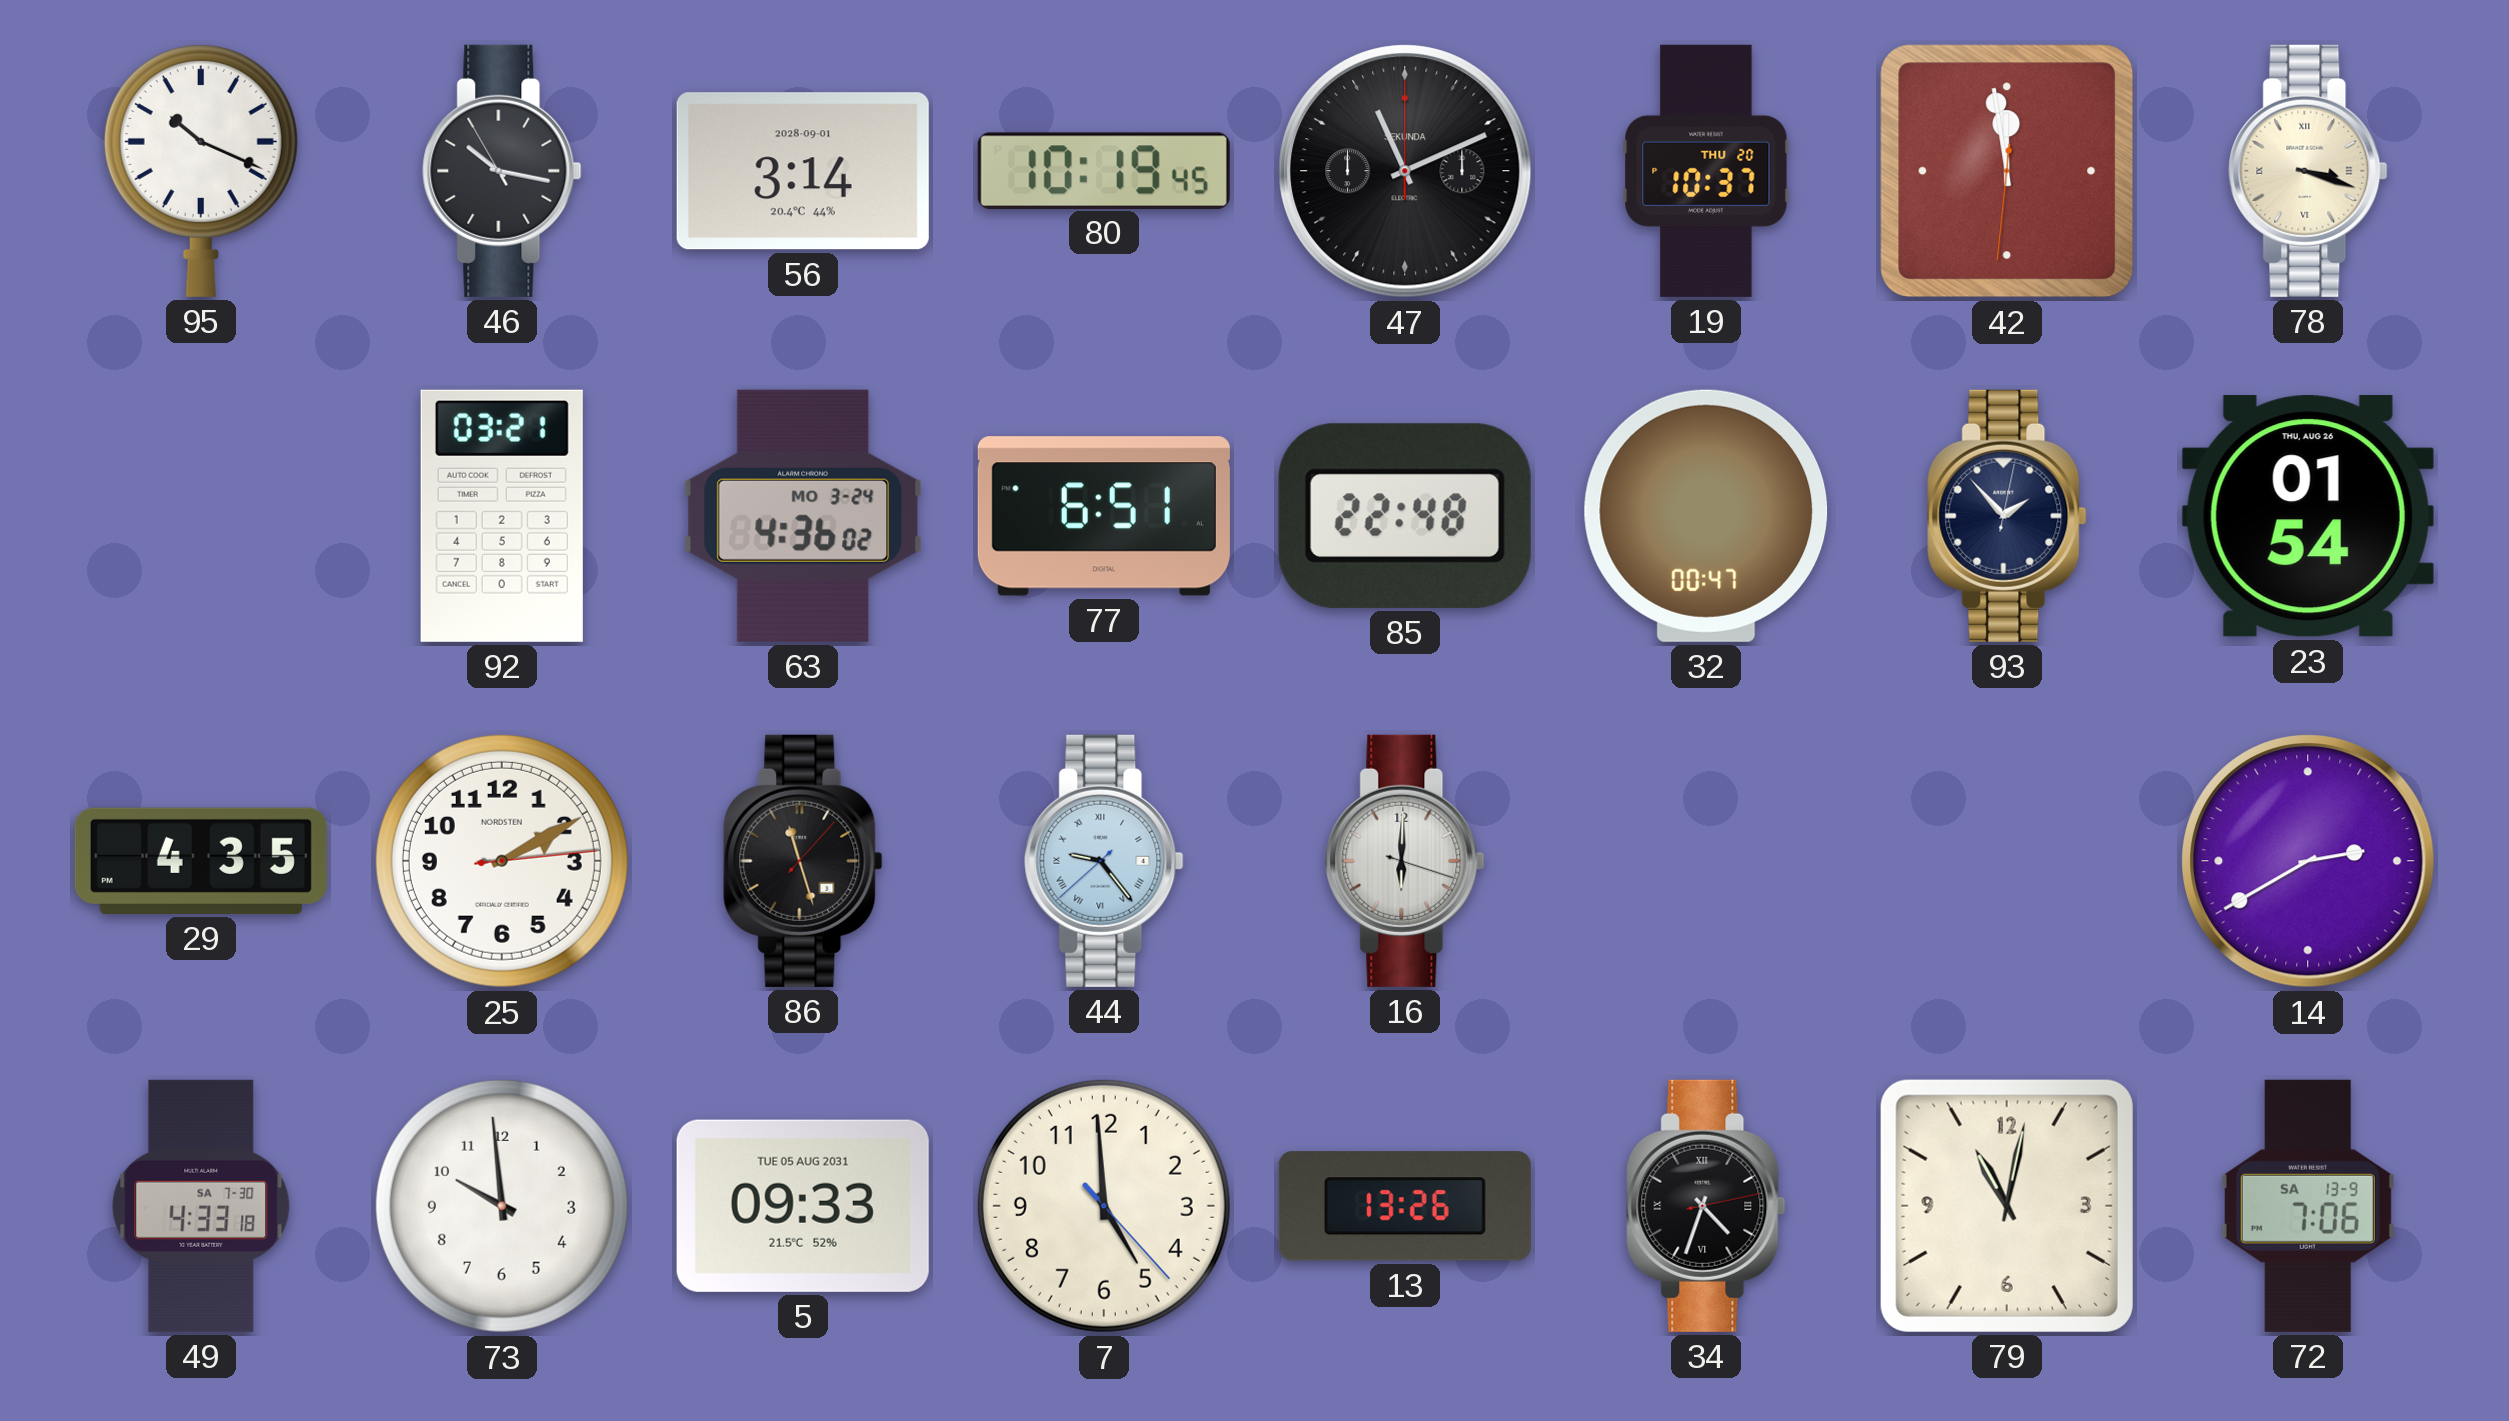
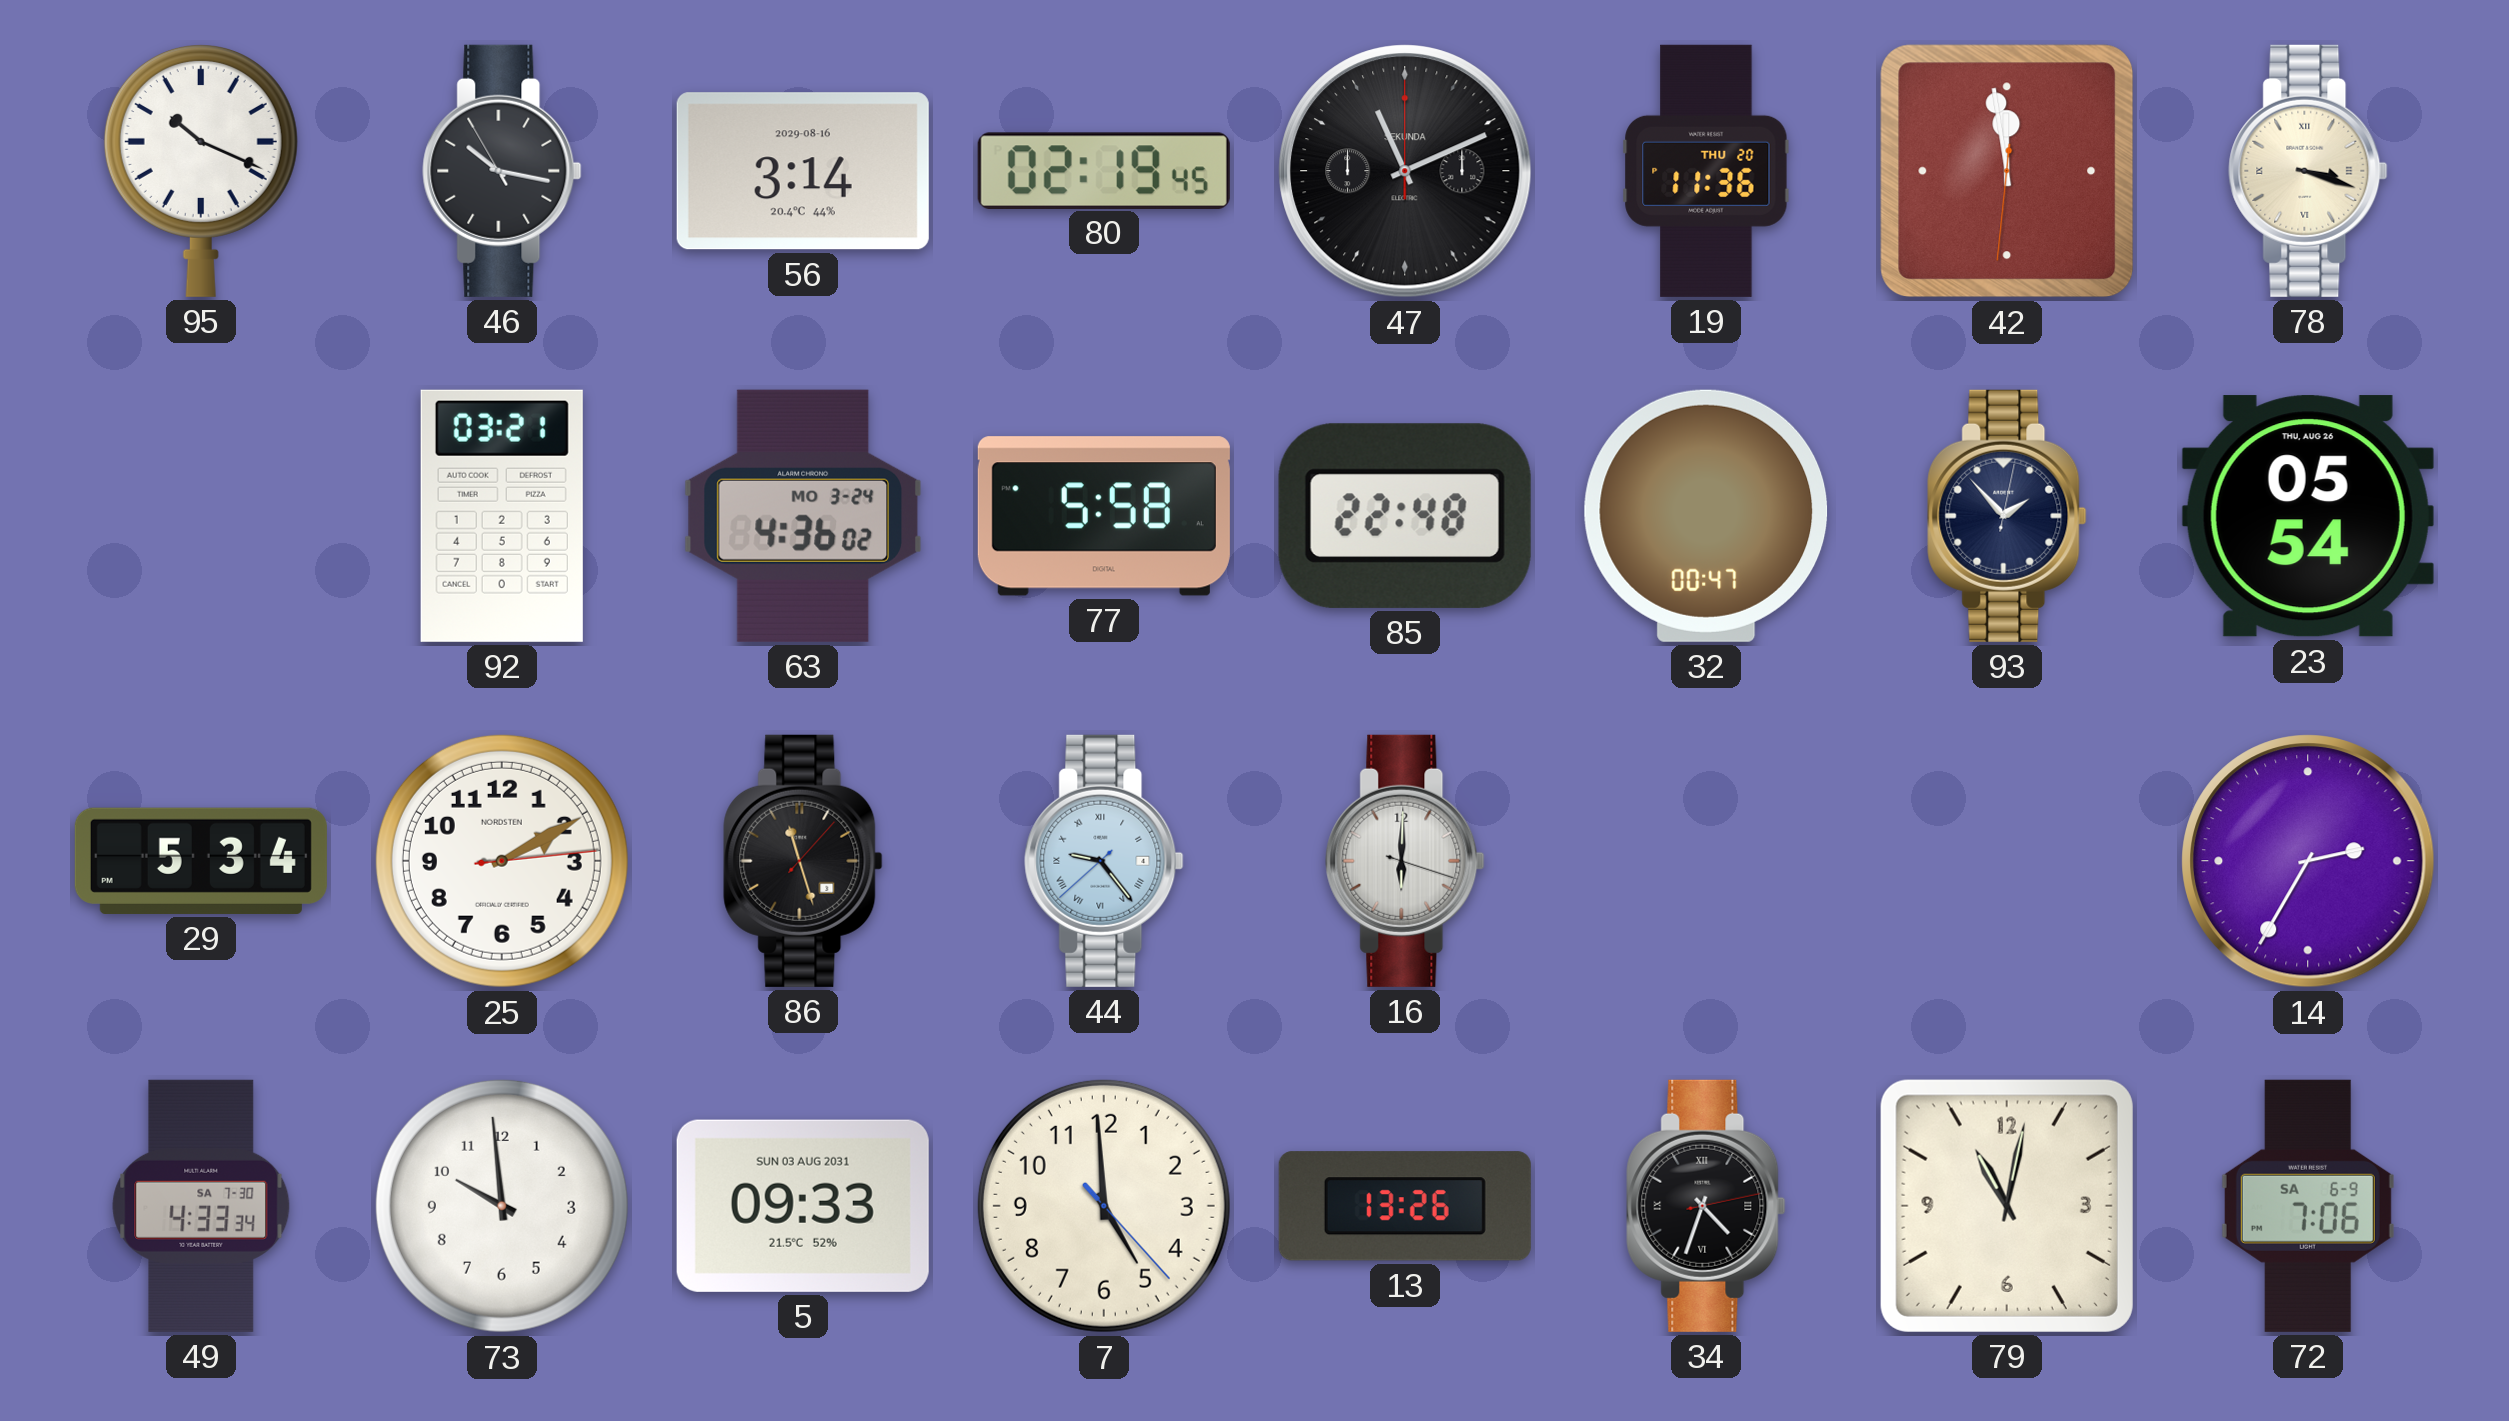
56 date: 2028-09-01 -> 2029-08-16 (803, 171)
80: 10:19 -> 02:19 (1104, 170)
19: 10:37 -> 11:36 (1706, 171)
77: 6:51 -> 5:58 (1104, 516)
23: 01:54 -> 05:54 (2308, 516)
29: 4:35 -> 5:34 (201, 861)
14: 2:40 -> 2:35 (2308, 861)
49: 4:33:18 -> 4:33:34 (201, 1206)
5 date: TUE 05 AUG 2031 -> SUN 03 AUG 2031 (803, 1206)
72 date: SA 13-9 -> SA 6-9 (2308, 1206)
